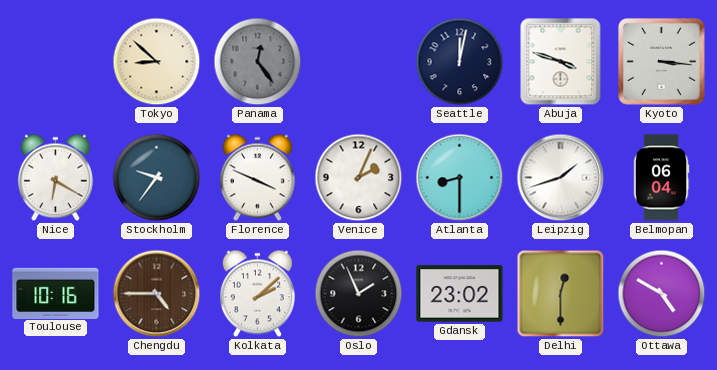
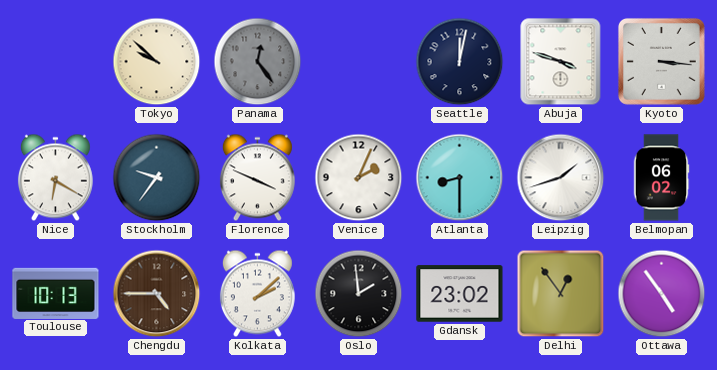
Tokyo: 8:52 -> 9:52 (157, 62)
Belmopan: 06:04 -> 06:02 (661, 178)
Toulouse: 10:16 -> 10:13 (56, 293)
Oslo: 1:56 -> 1:59 (359, 294)
Delhi: 12:30 -> 12:54 (561, 294)
Ottawa: 4:50 -> 4:54 (662, 294)
